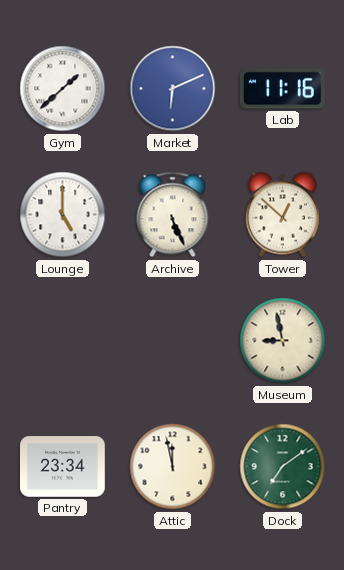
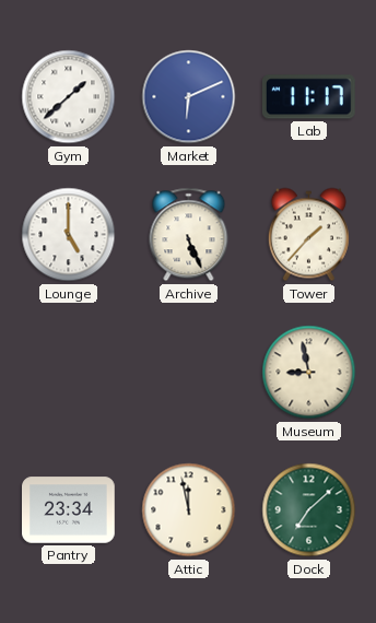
Lab: 11:16 -> 11:17 (308, 97)
Tower: 12:52 -> 1:37 (308, 235)
Dock: 7:09 -> 7:08 (309, 510)
